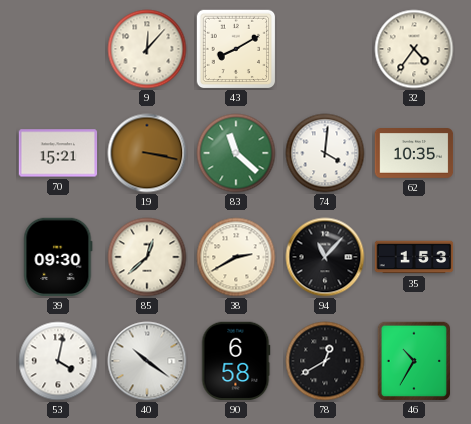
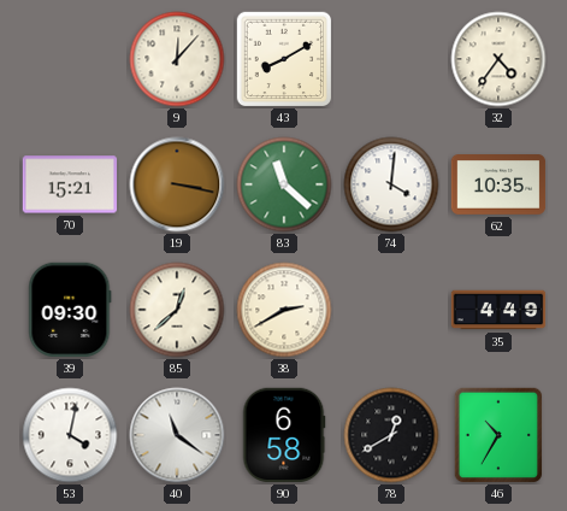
94: 11:07 -> none (325, 257)
35: 1:53 -> 4:49 (498, 310)
40: 10:21 -> 11:21 (177, 435)
